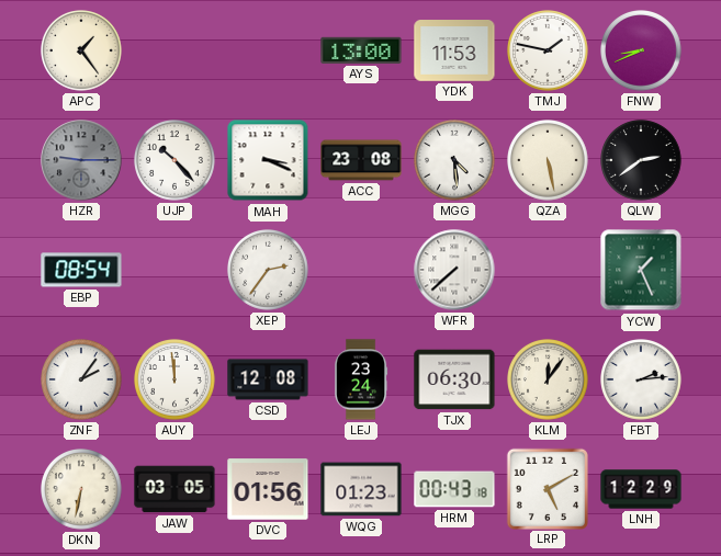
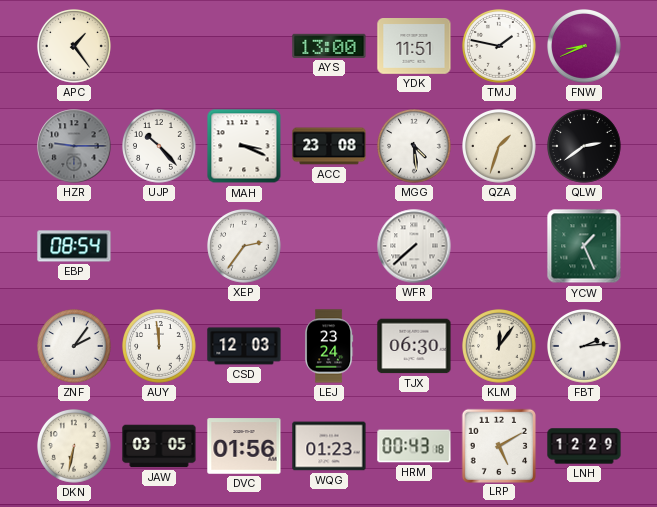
YDK: 11:53 -> 11:51 (414, 47)
QZA: 5:28 -> 1:33 (500, 147)
CSD: 12:08 -> 12:03 (244, 346)
